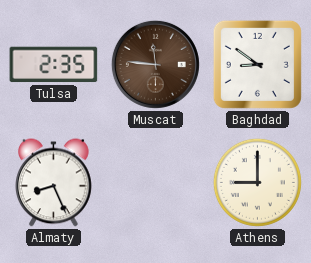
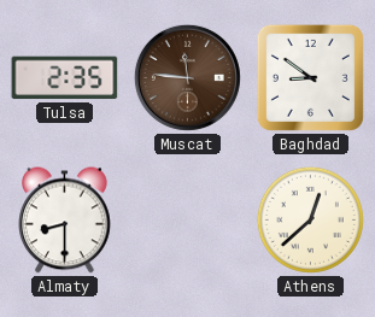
Almaty: 8:26 -> 8:30 (65, 221)
Athens: 9:00 -> 12:38 (310, 219)
